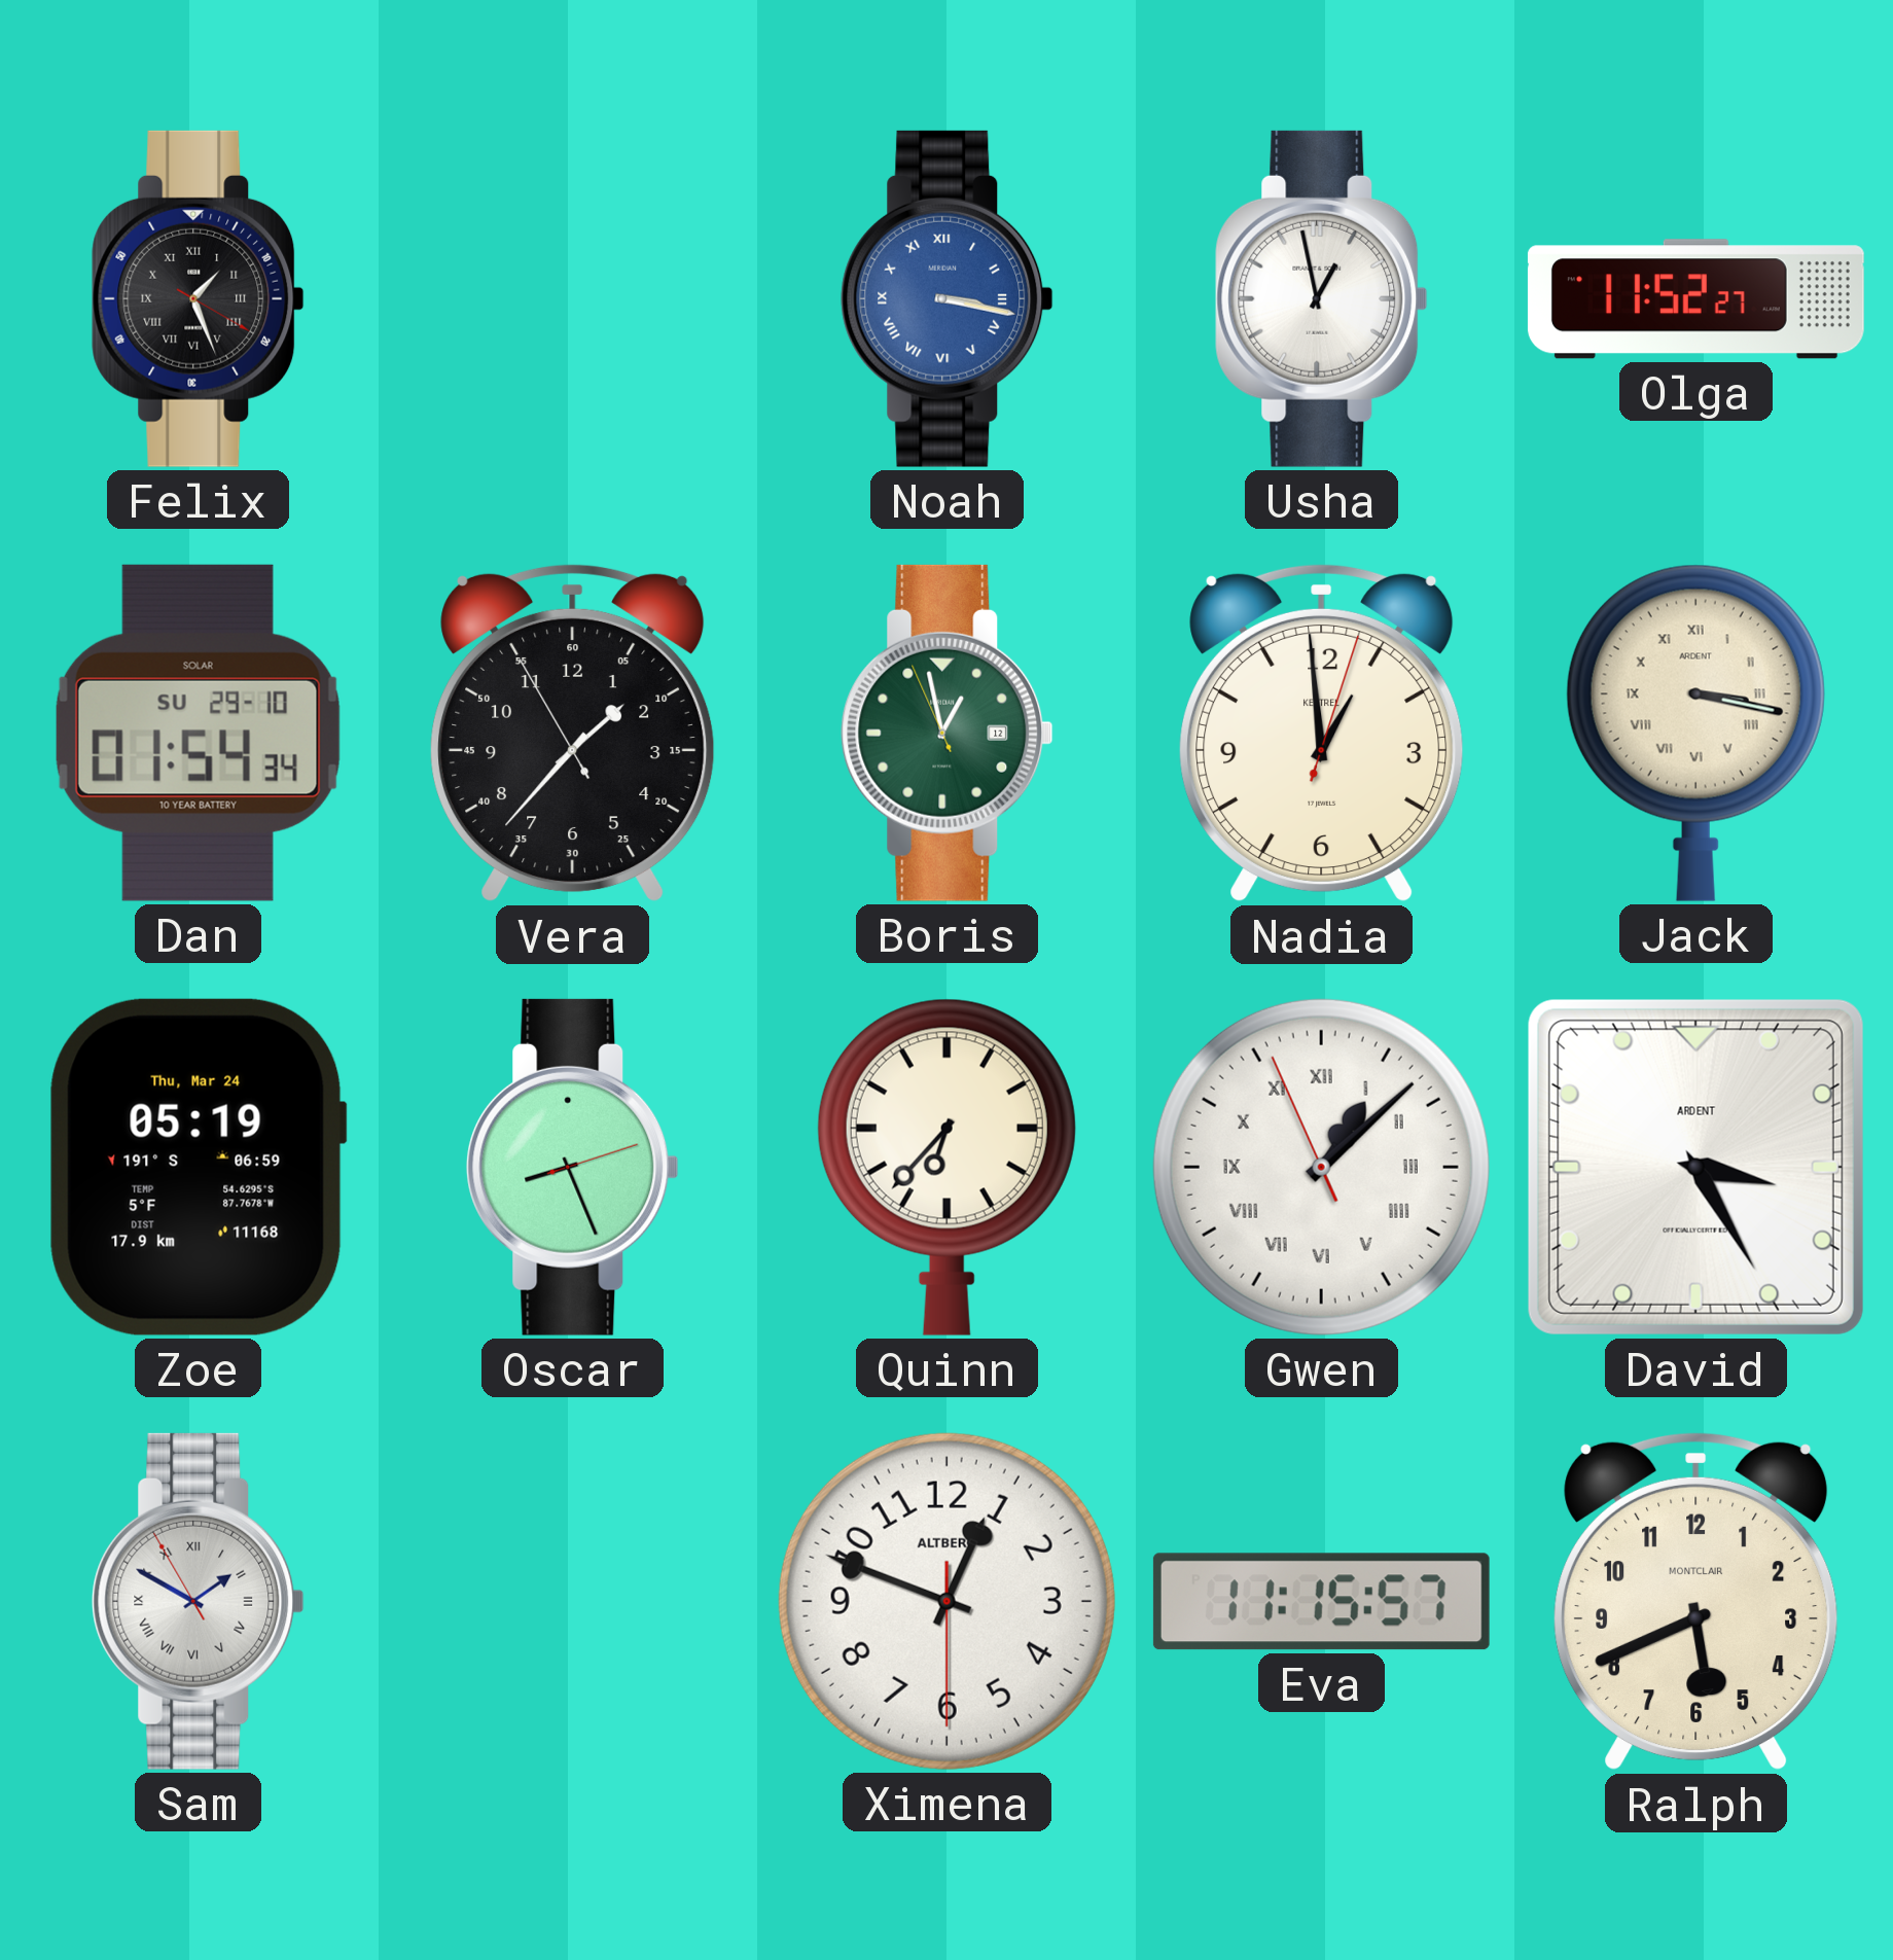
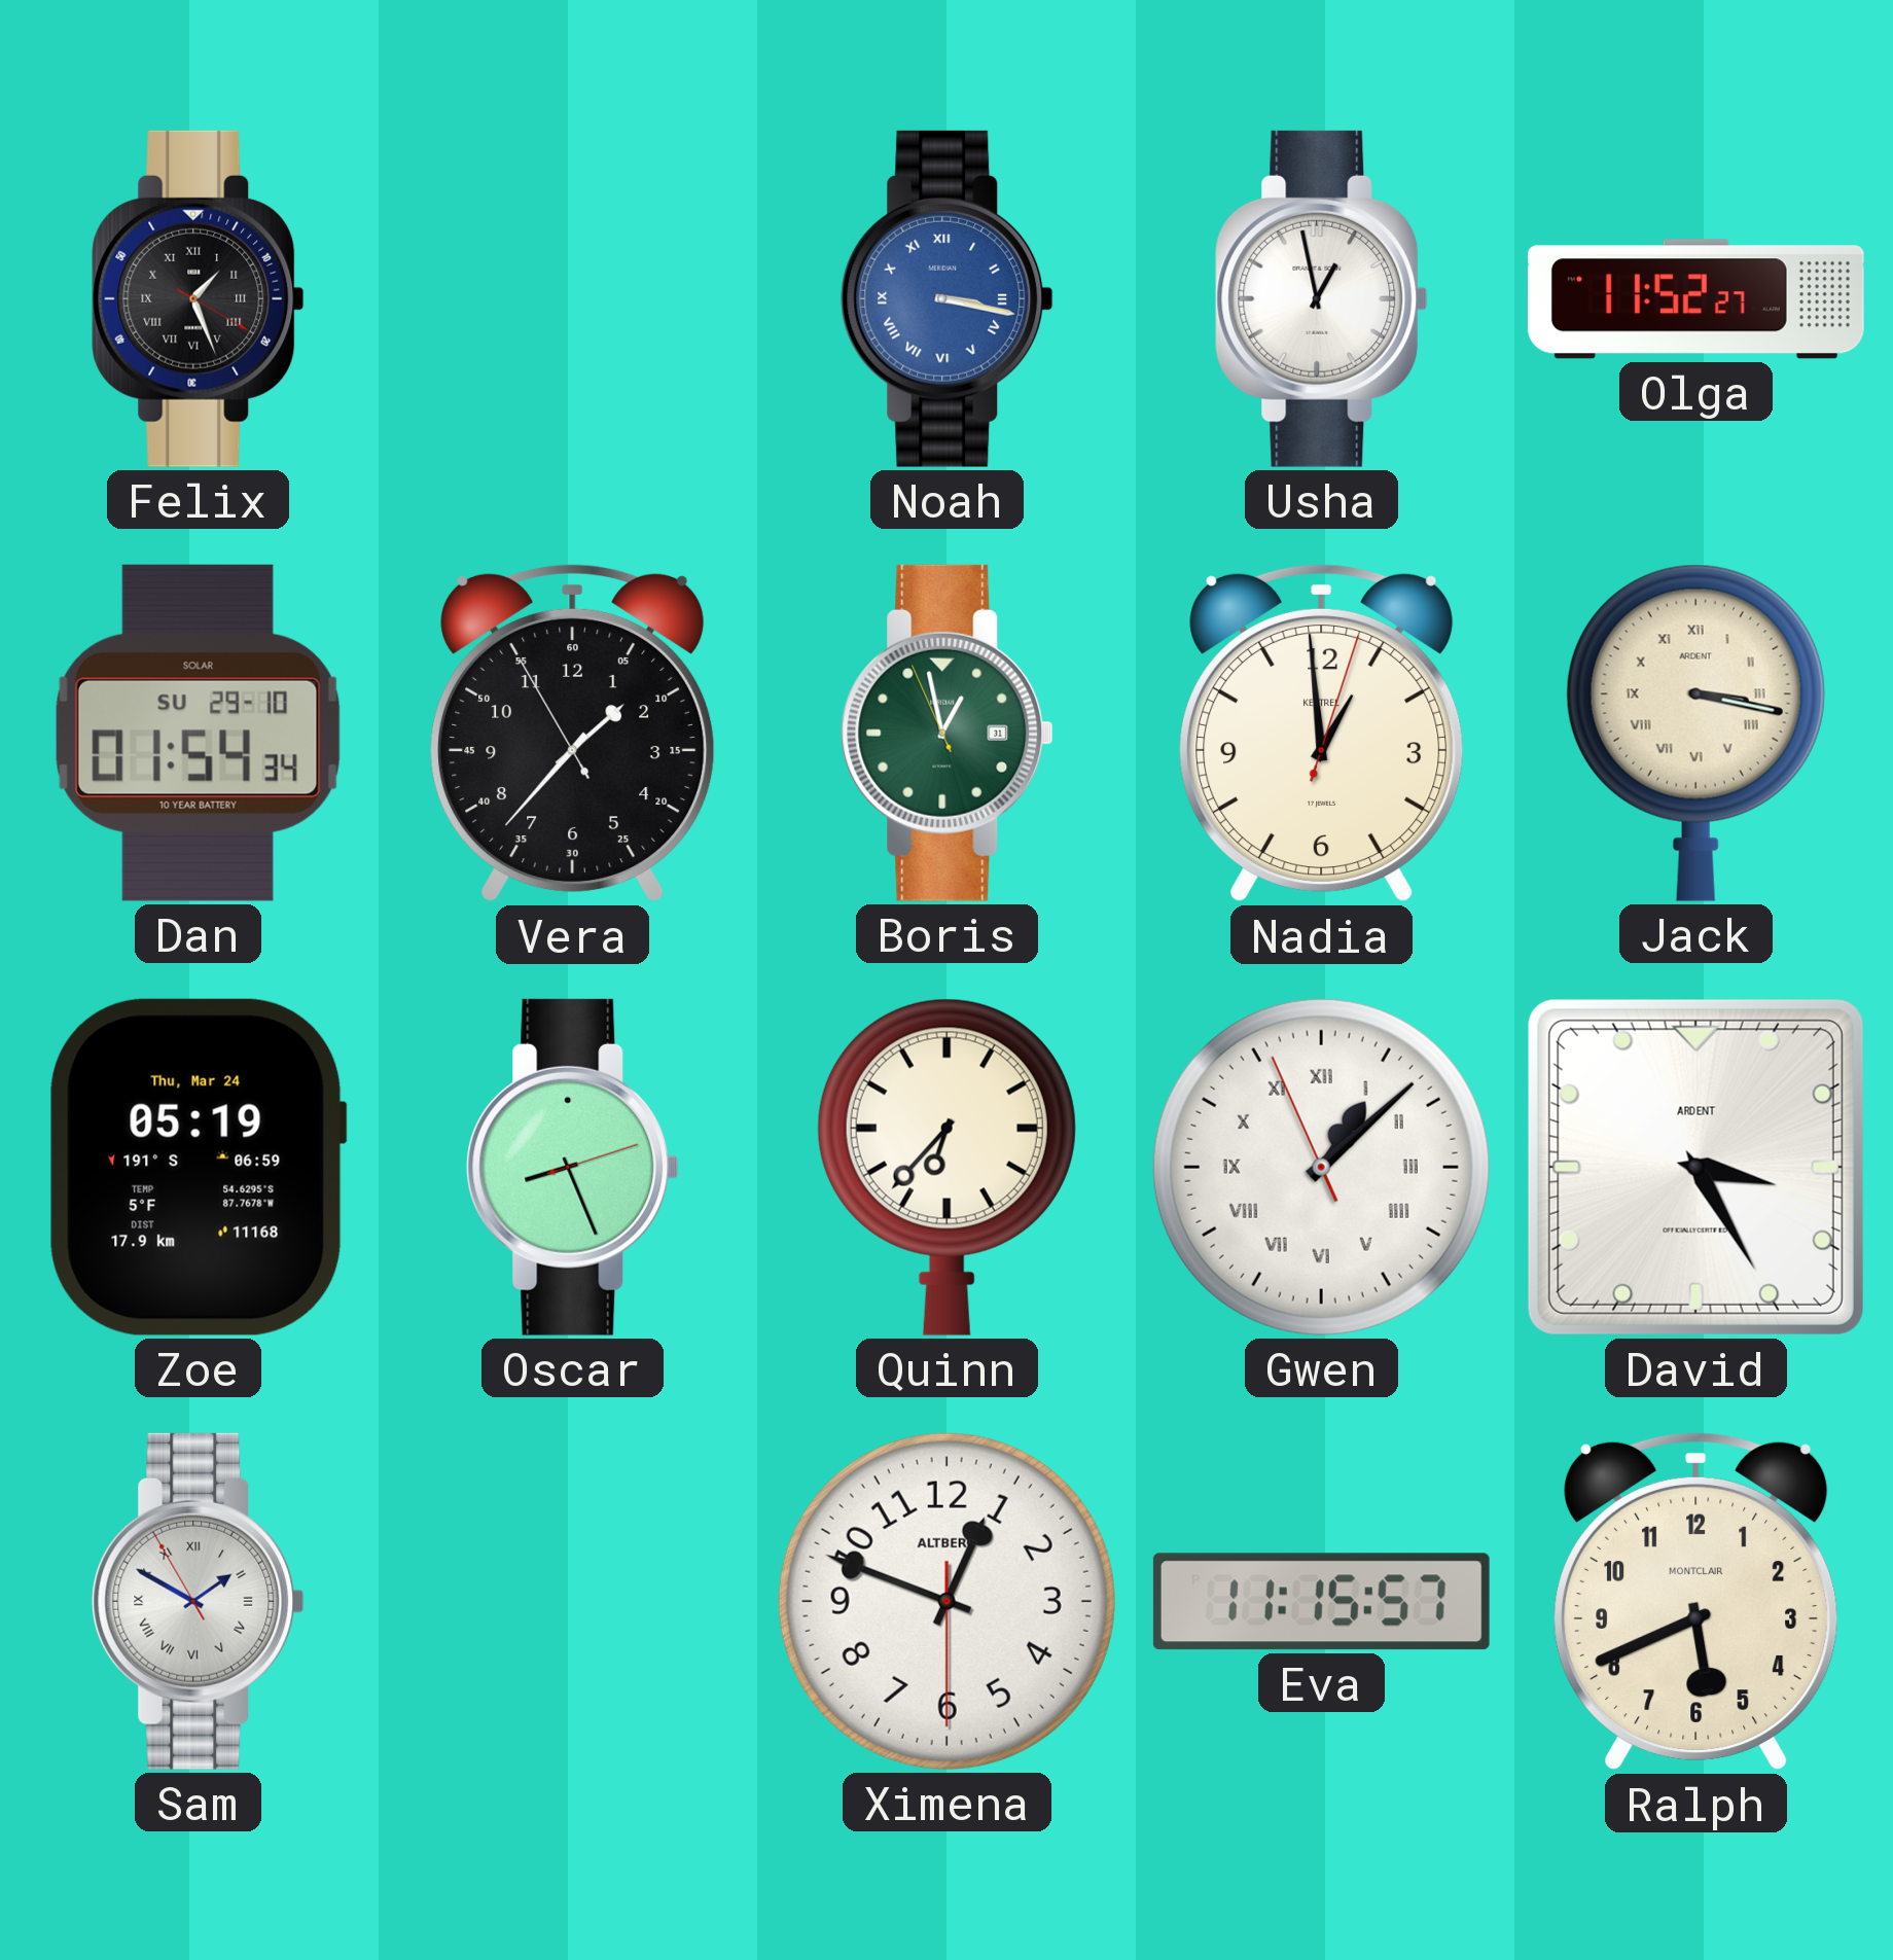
Boris date: 12 -> 31 (948, 733)
